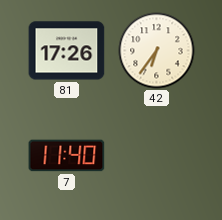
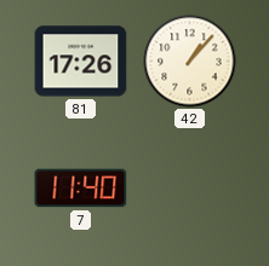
42: 6:36 -> 1:07 (190, 62)
